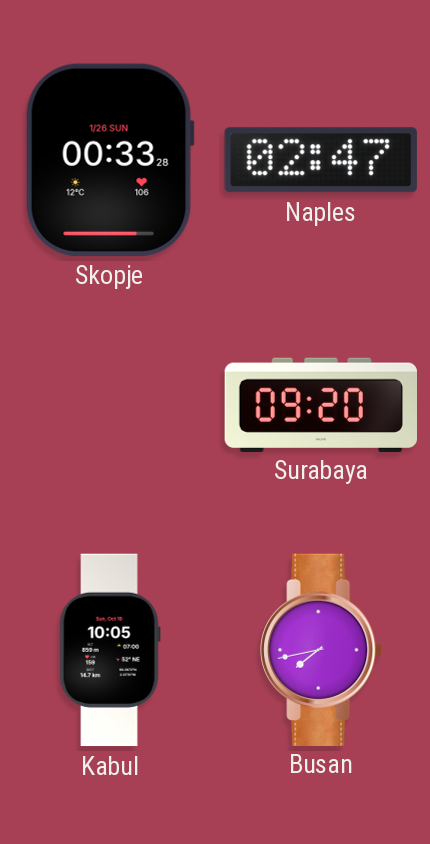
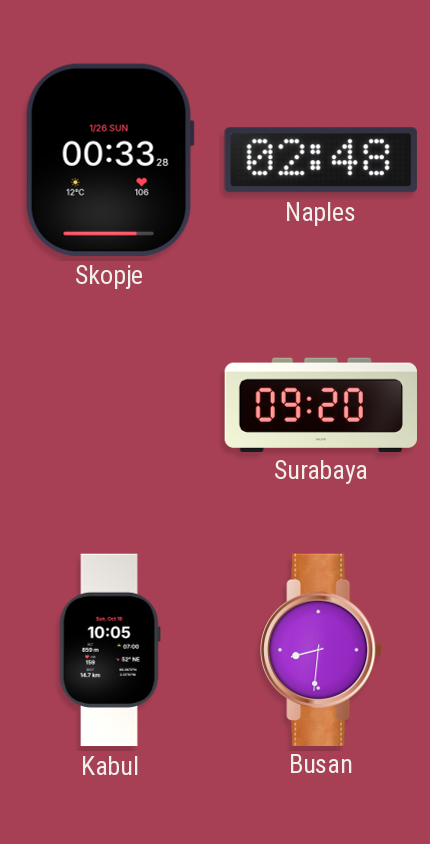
Naples: 02:47 -> 02:48 (321, 160)
Busan: 7:43 -> 8:31 (321, 649)
